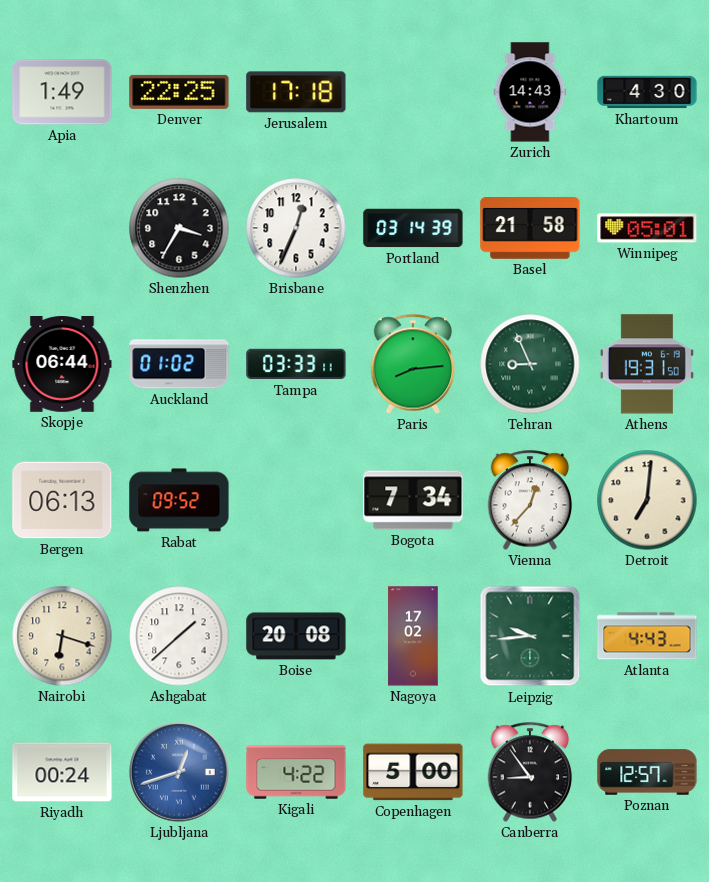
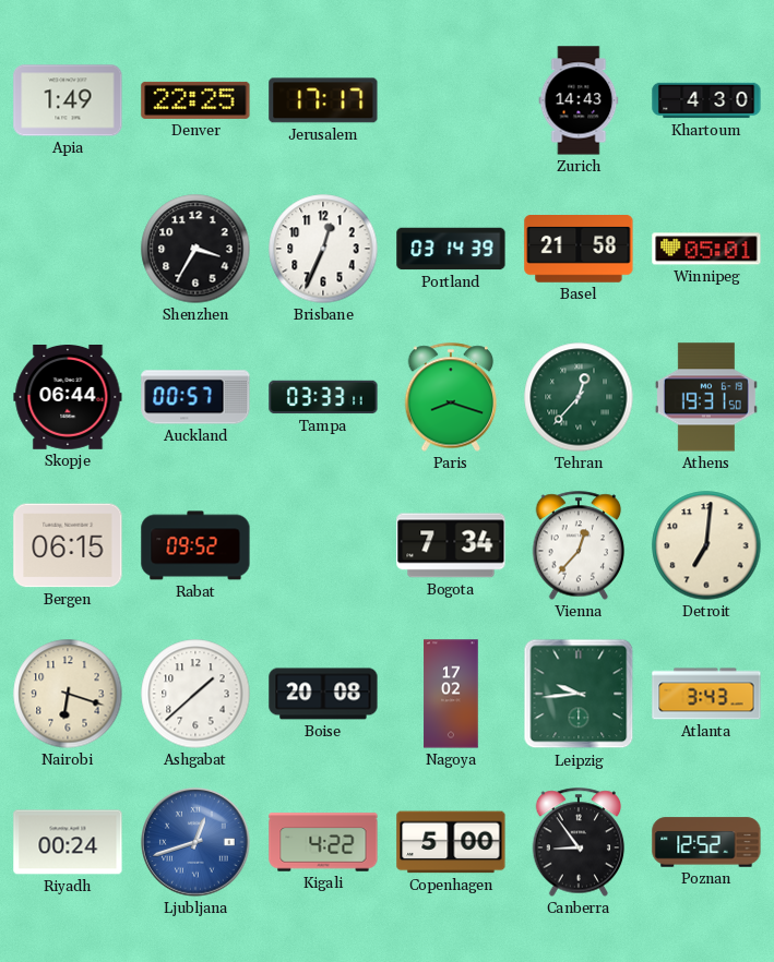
Jerusalem: 17:18 -> 17:17 (323, 100)
Auckland: 01:02 -> 00:57 (195, 397)
Paris: 8:14 -> 8:18 (451, 397)
Tehran: 8:56 -> 12:37 (579, 397)
Bergen: 06:13 -> 06:15 (68, 545)
Atlanta: 4:43 -> 3:43 (706, 694)
Poznan: 12:57 -> 12:52 (706, 842)
